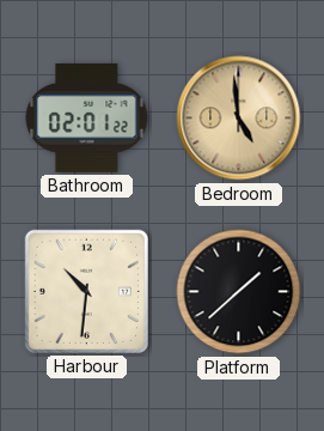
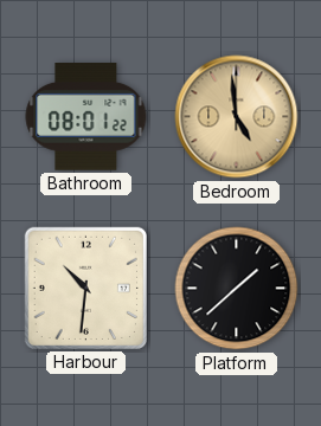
Bathroom: 02:01 -> 08:01 (86, 117)
